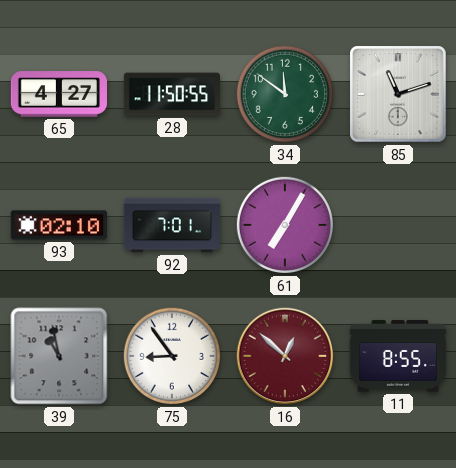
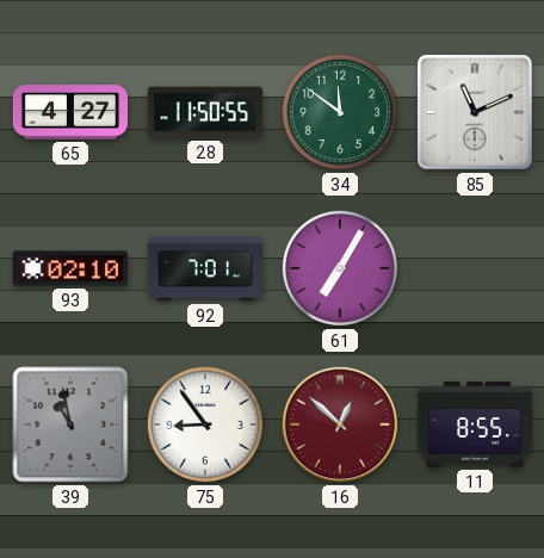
85: 11:12 -> 11:11 (476, 113)
